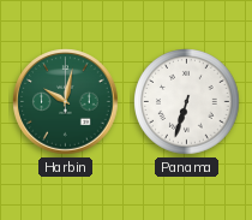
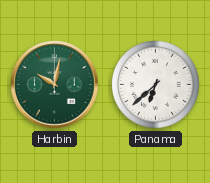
Panama: 6:33 -> 6:38 (156, 85)
